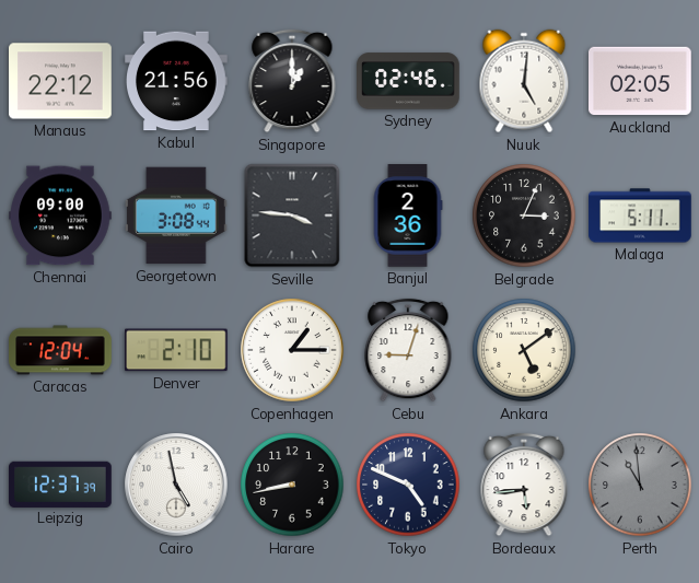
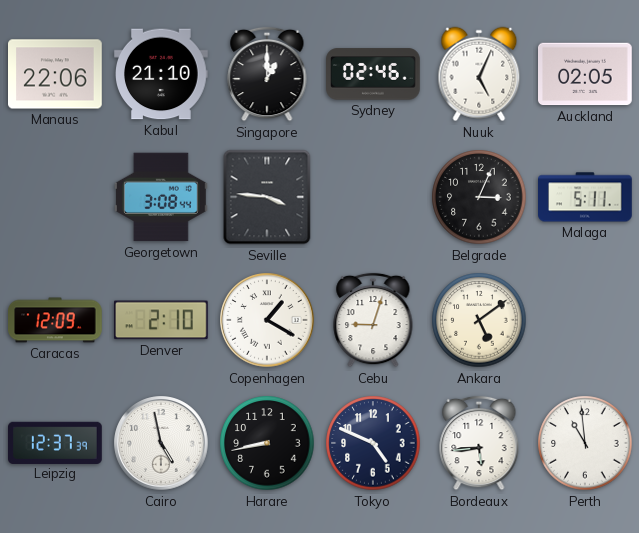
Manaus: 22:12 -> 22:06 (56, 74)
Kabul: 21:56 -> 21:10 (161, 74)
Nuuk: 5:01 -> 5:04 (479, 74)
Chennai: 09:00 -> none (60, 215)
Banjul: 2:36 -> none (408, 215)
Caracas: 12:04 -> 12:09 (55, 320)
Copenhagen: 1:15 -> 1:20 (267, 320)
Perth dial: grey -> white (585, 443)
